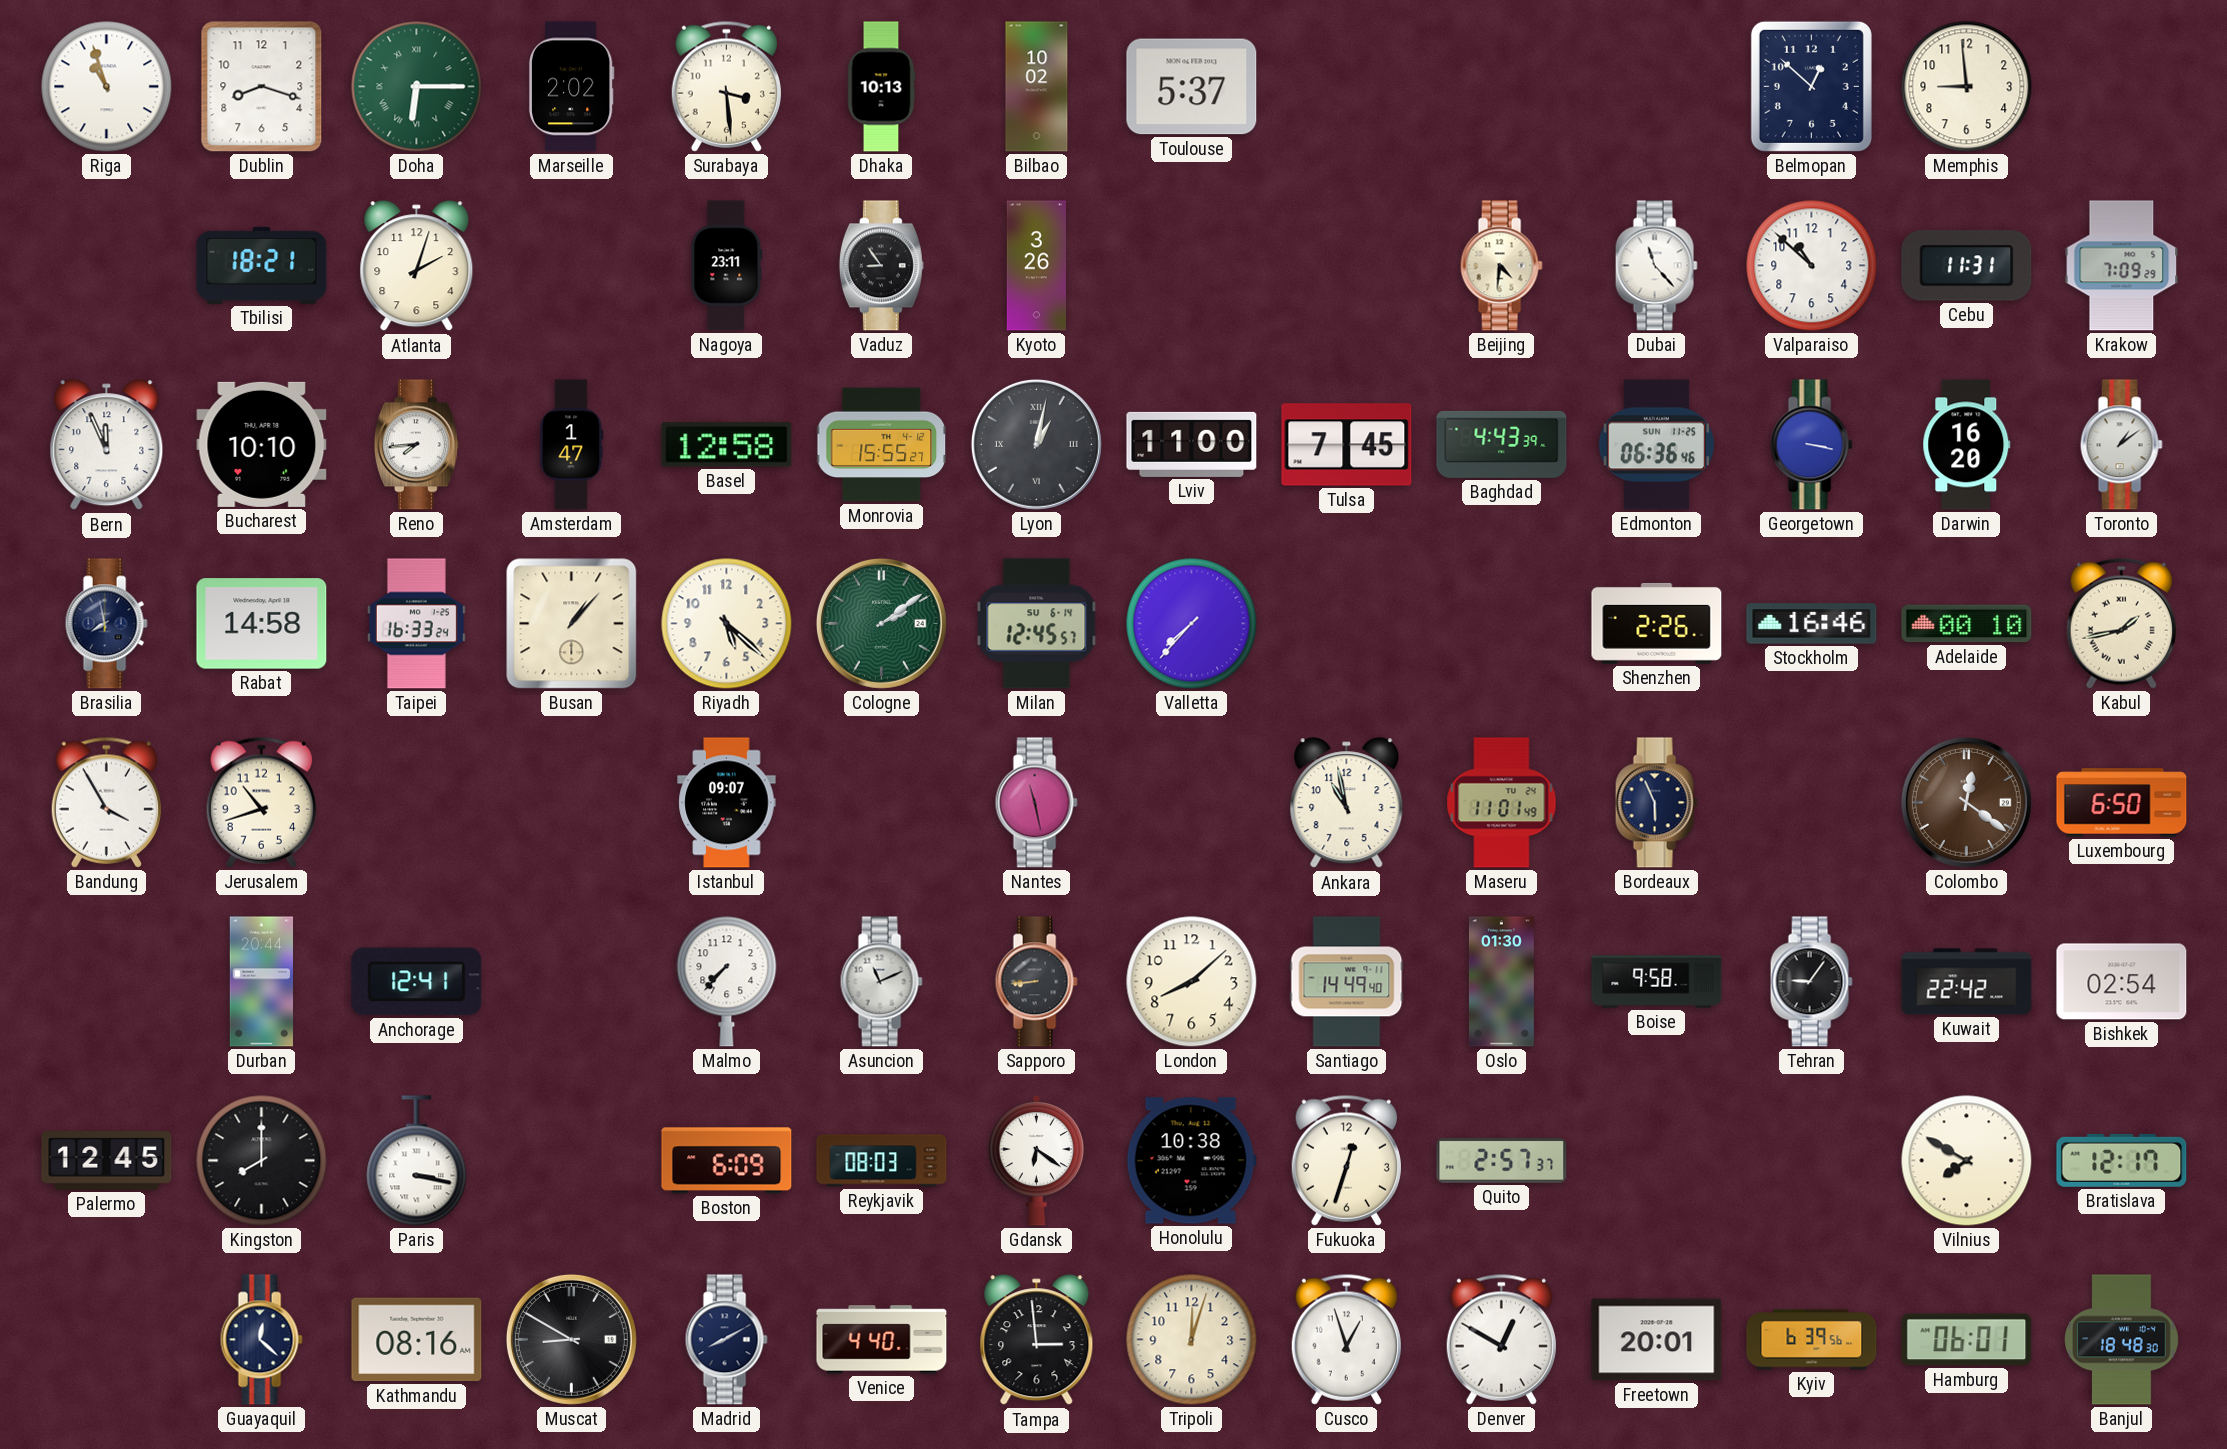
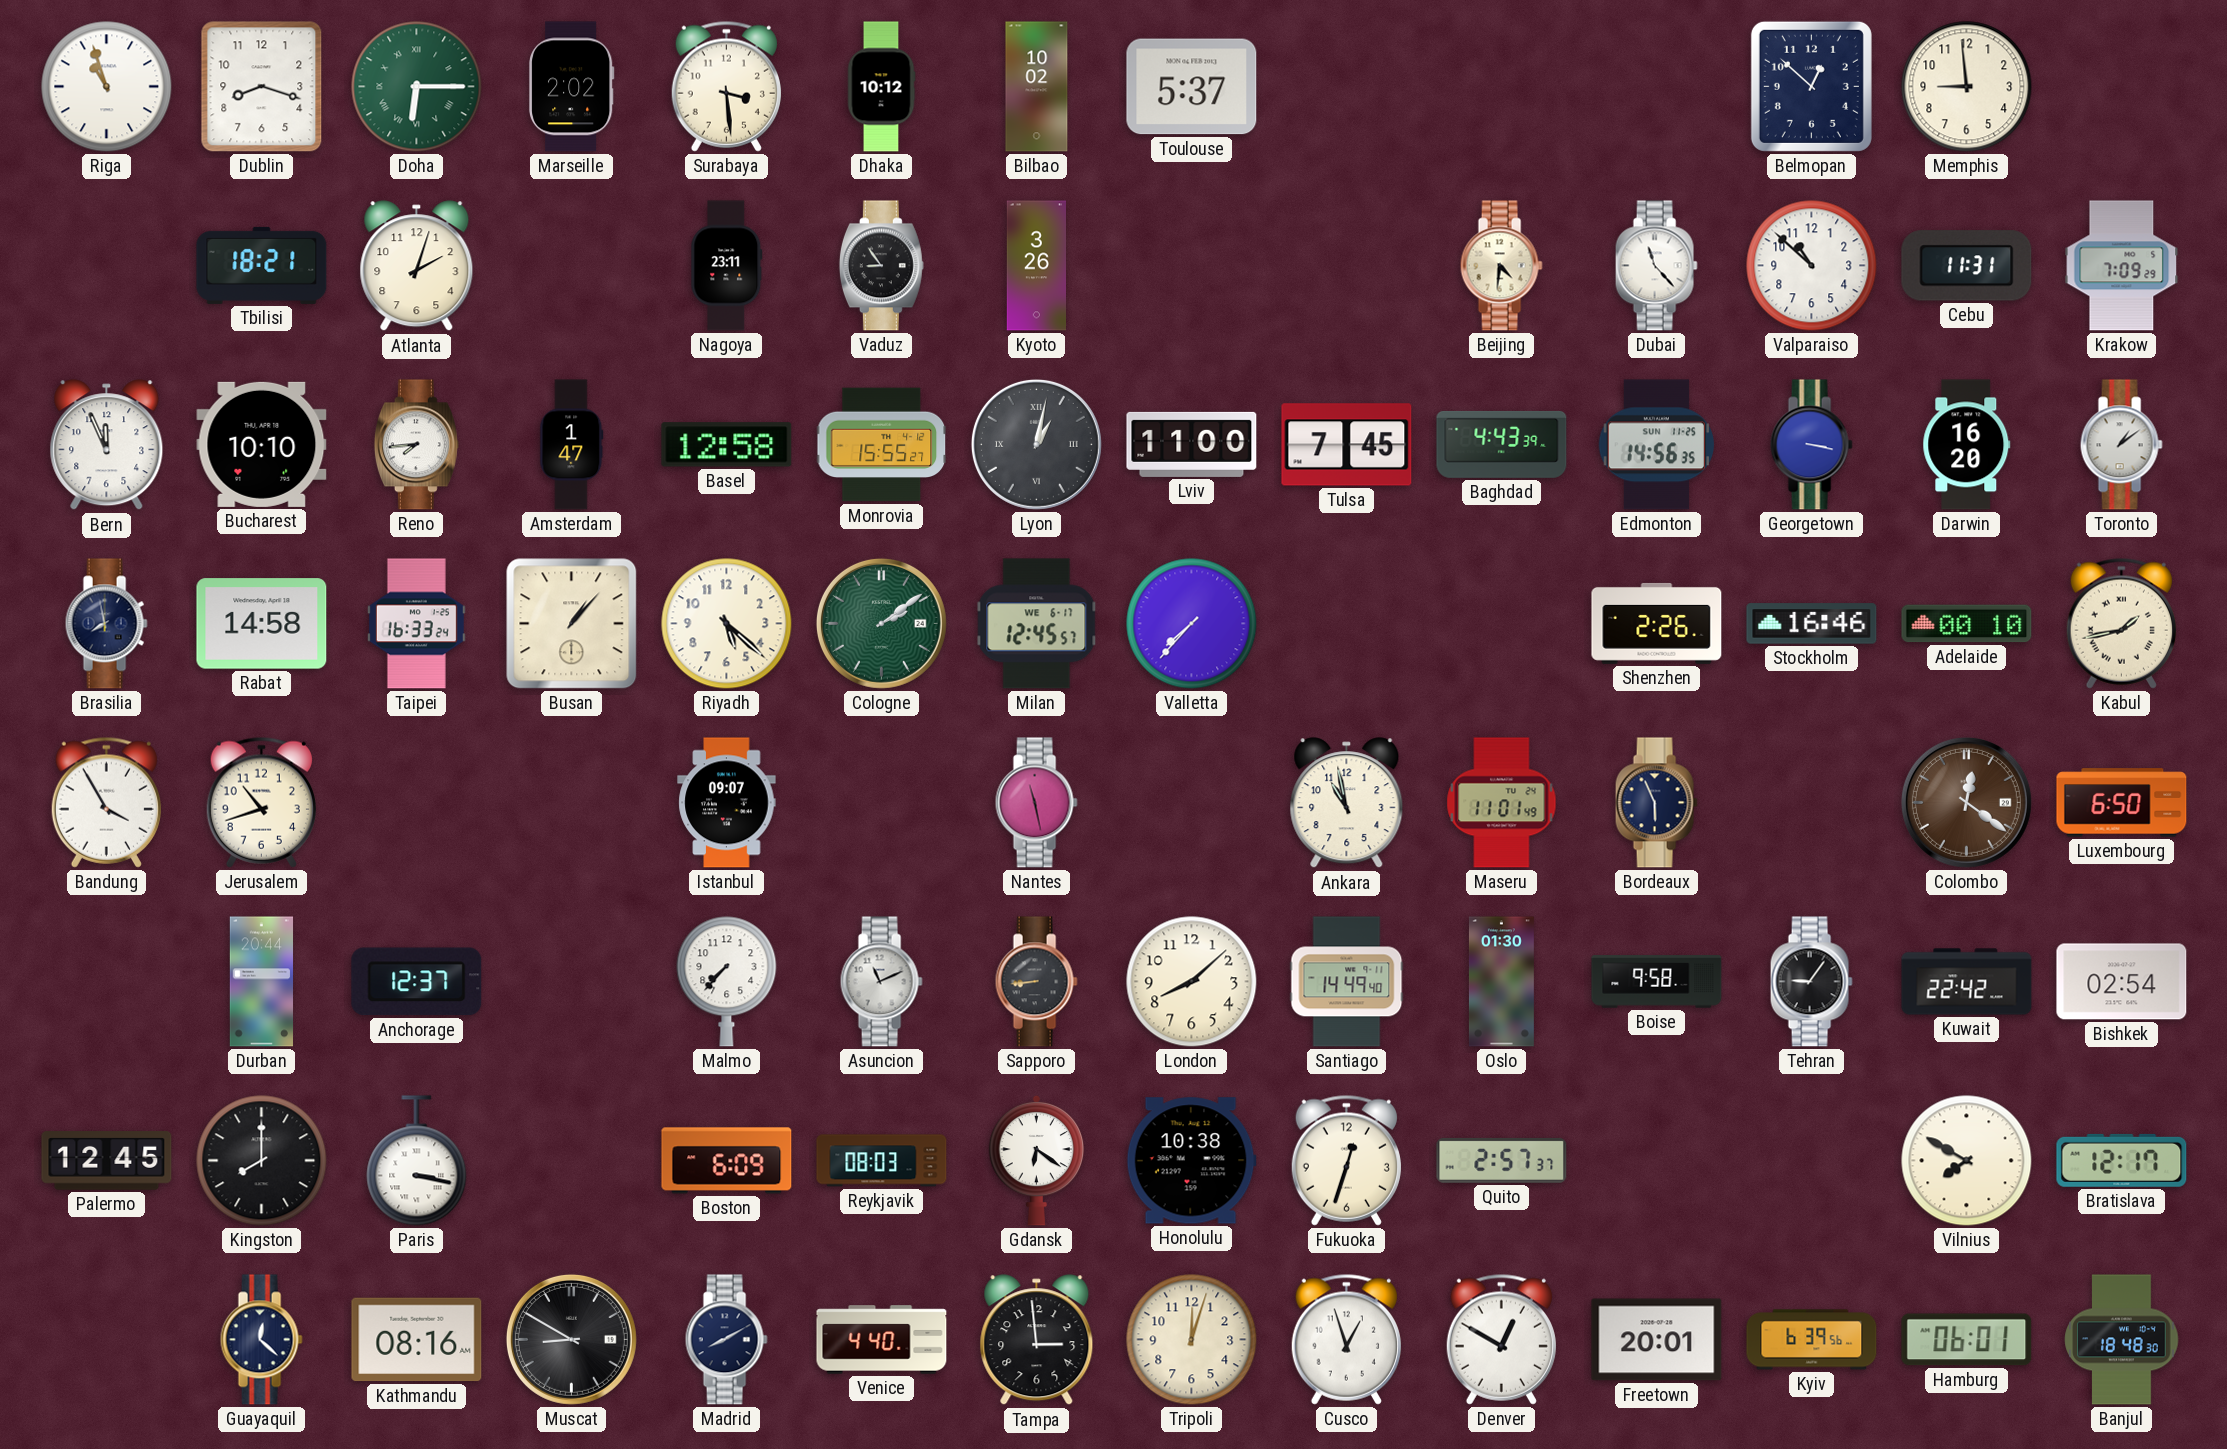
Dhaka: 10:13 -> 10:12 (881, 87)
Edmonton: 06:36 -> 14:56 (1657, 445)
Milan date: SU 6-14 -> WE 6-17 (1037, 624)
Anchorage: 12:41 -> 12:37 (417, 982)
